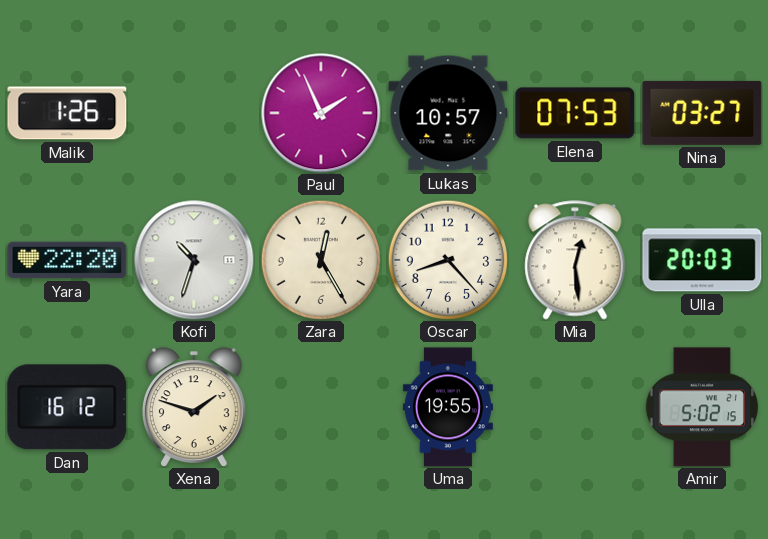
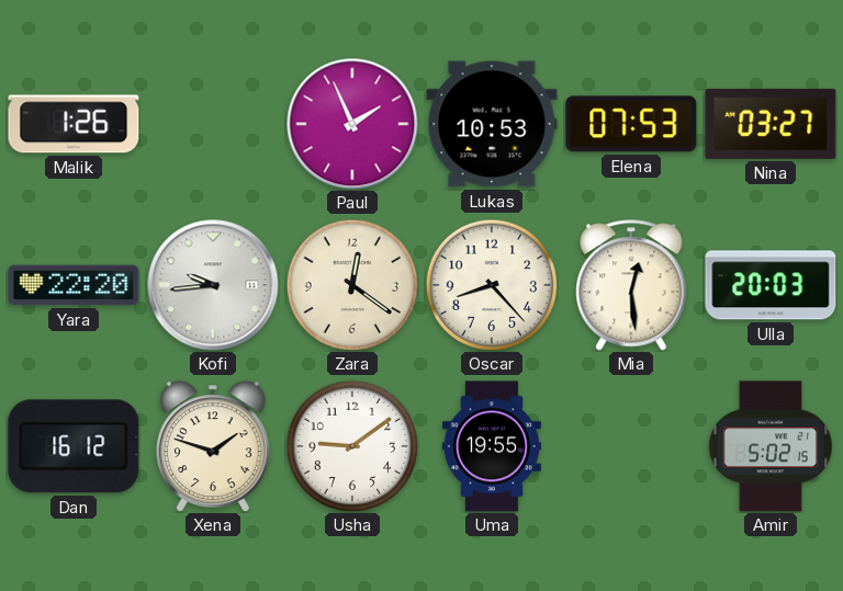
Lukas: 10:57 -> 10:53 (492, 124)
Kofi: 10:33 -> 9:44 (213, 285)
Zara: 12:25 -> 12:21 (351, 284)
Usha: none -> 9:09 (351, 445)
